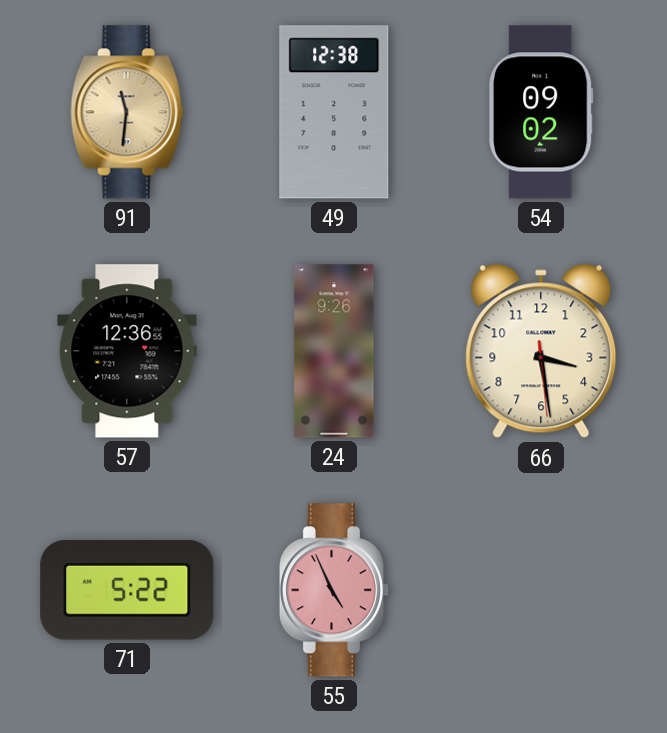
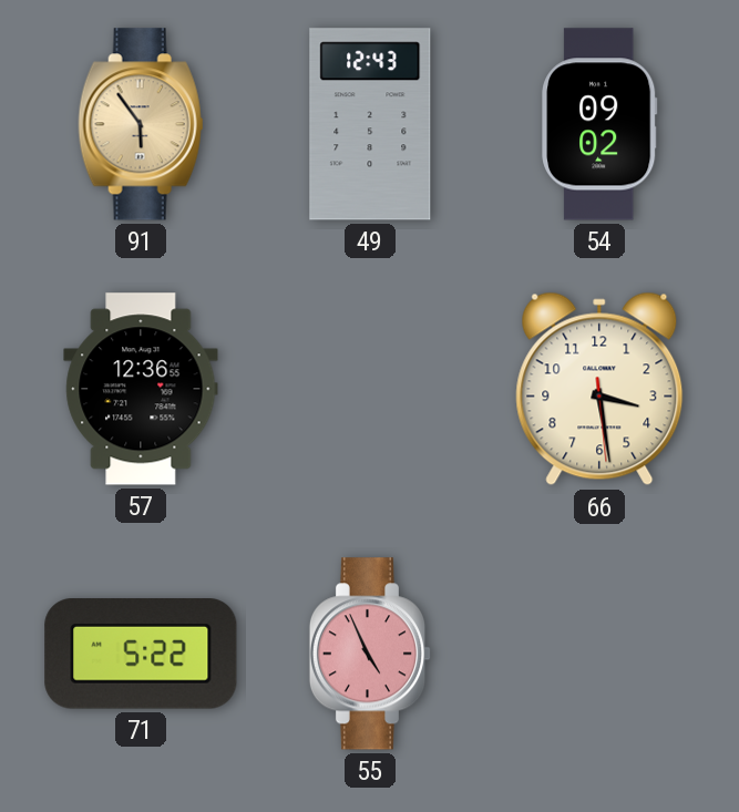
91: 11:31 -> 5:54 (141, 124)
49: 12:38 -> 12:43 (370, 124)
24: 9:26 -> none (334, 351)
